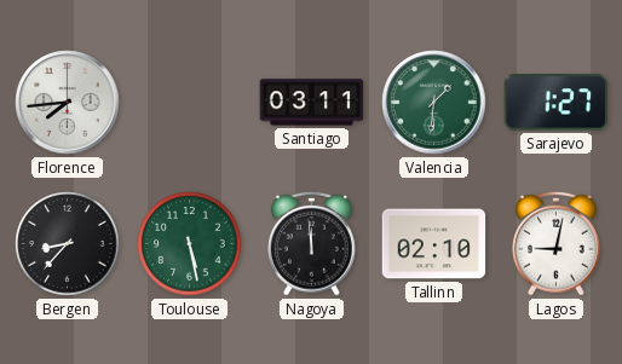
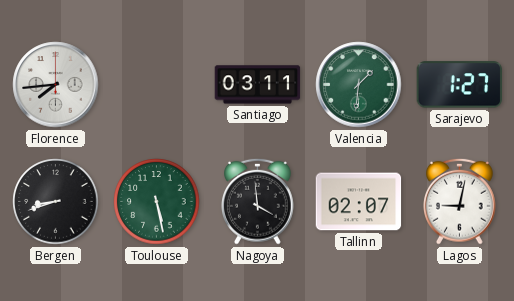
Bergen: 8:37 -> 8:42 (56, 202)
Nagoya: 11:59 -> 3:59 (258, 201)
Tallinn: 02:10 -> 02:07 (359, 202)
